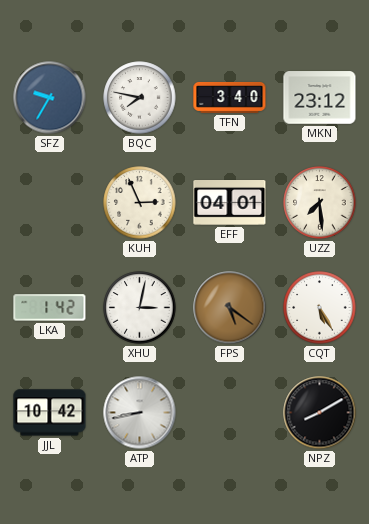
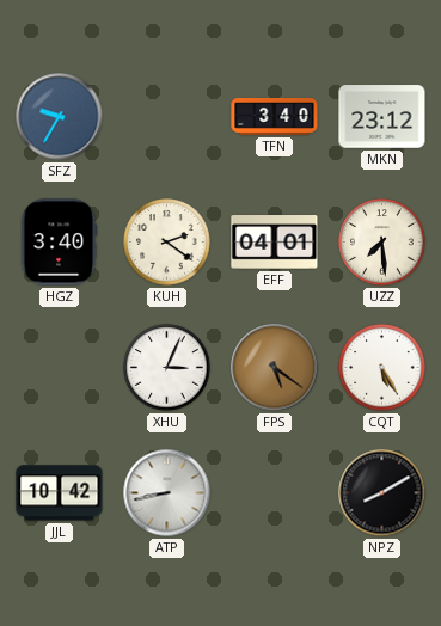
BQC: 7:47 -> none (140, 98)
HGZ: none -> 3:40 (59, 243)
KUH: 2:56 -> 2:21 (167, 243)
LKA: 1:42 -> none (50, 308)
XHU: 3:02 -> 3:04 (167, 368)
